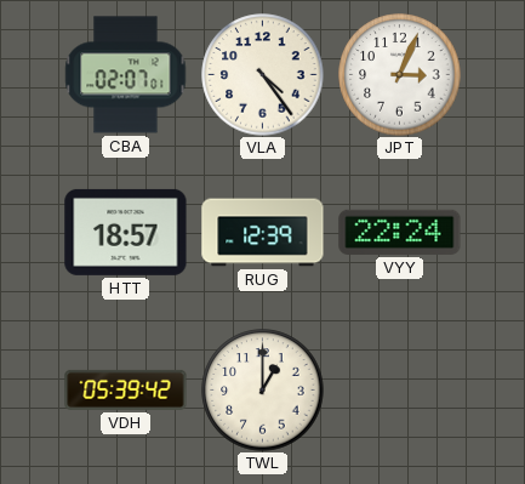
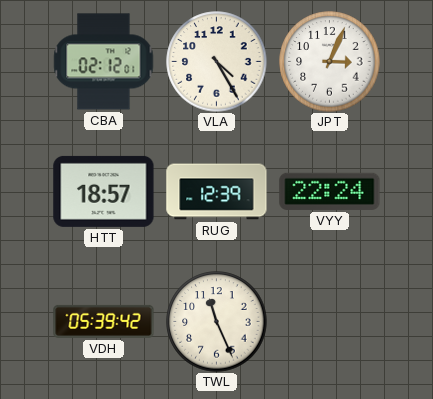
CBA: 02:07 -> 02:12 (104, 62)
VLA: 4:24 -> 4:25 (217, 62)
TWL: 1:00 -> 11:26 (217, 322)
